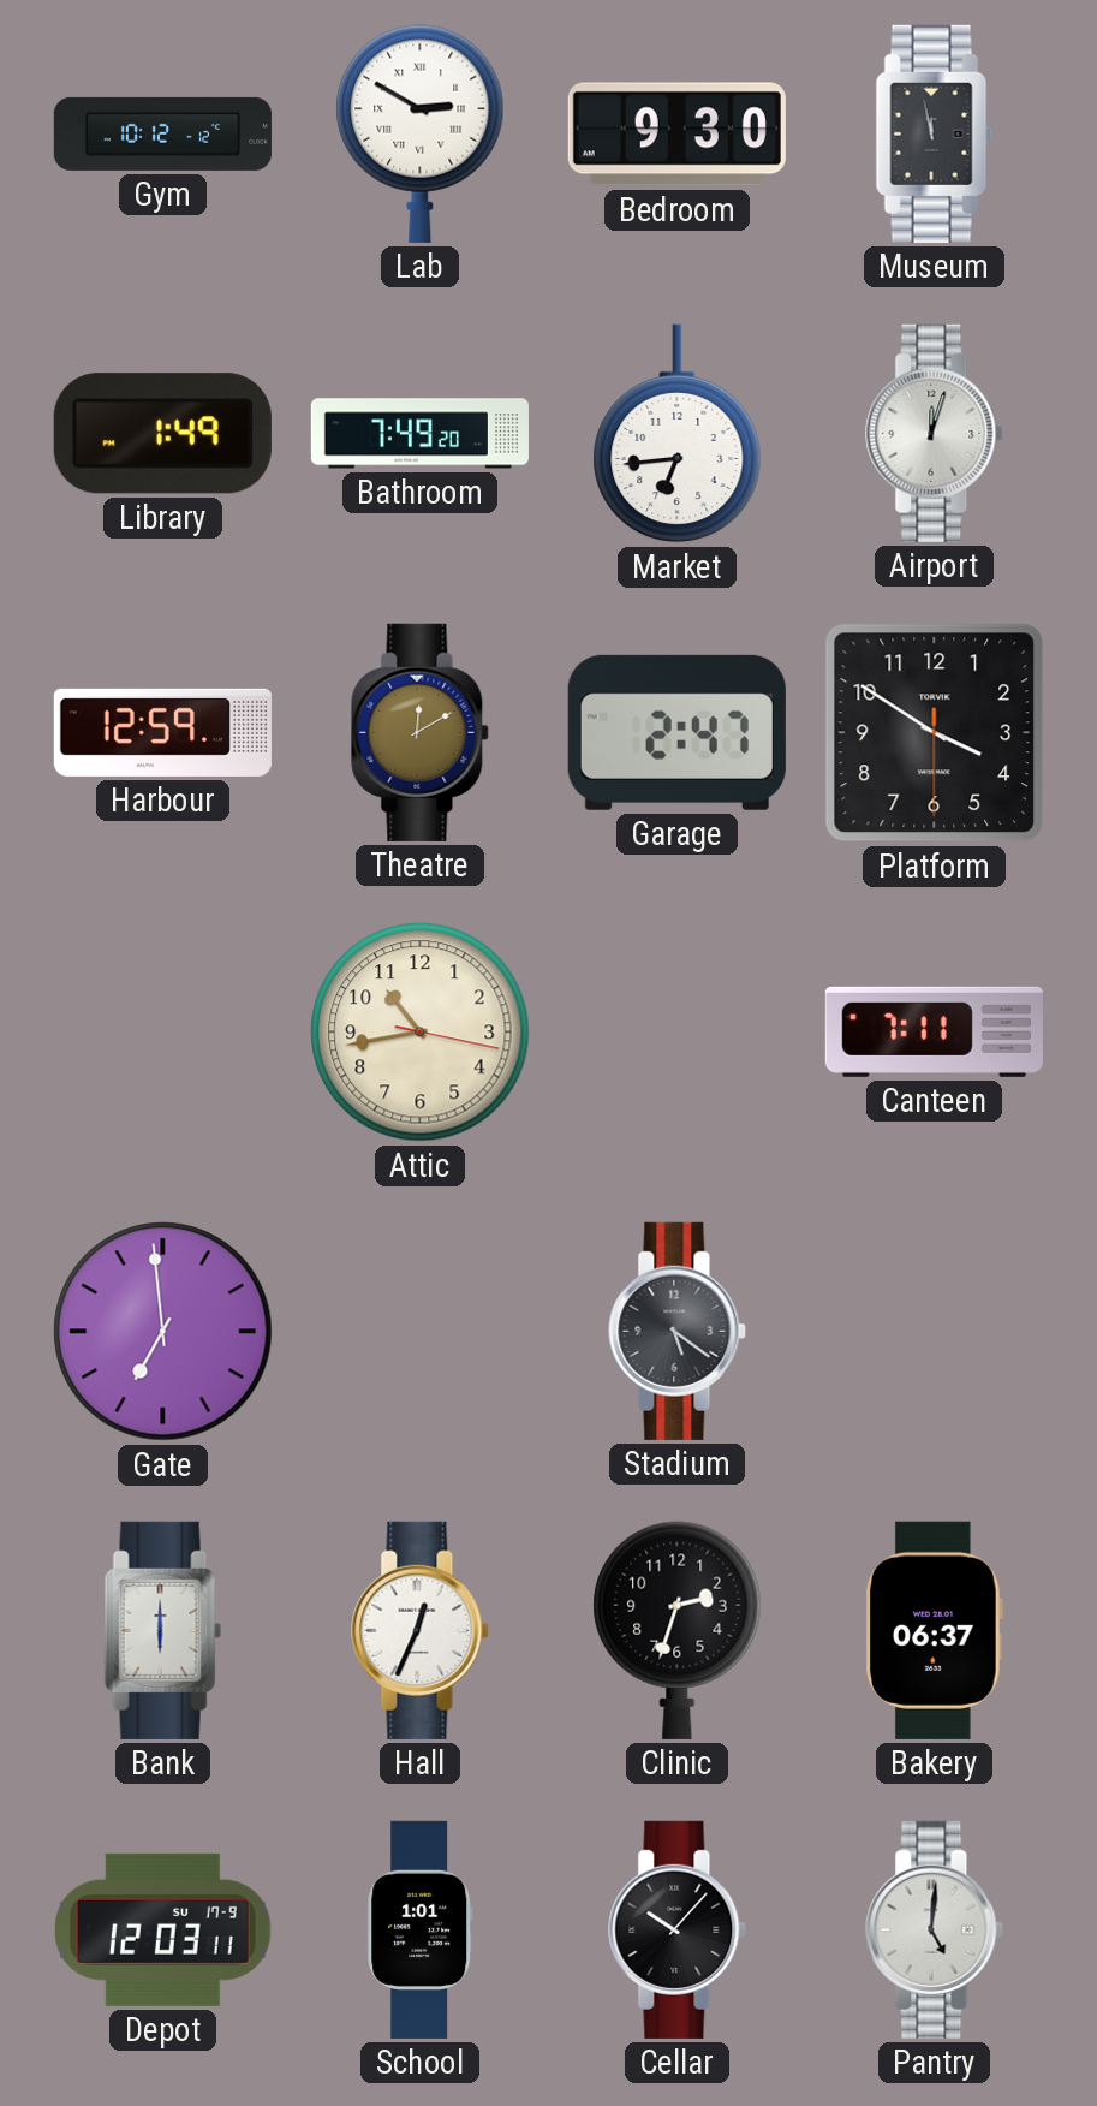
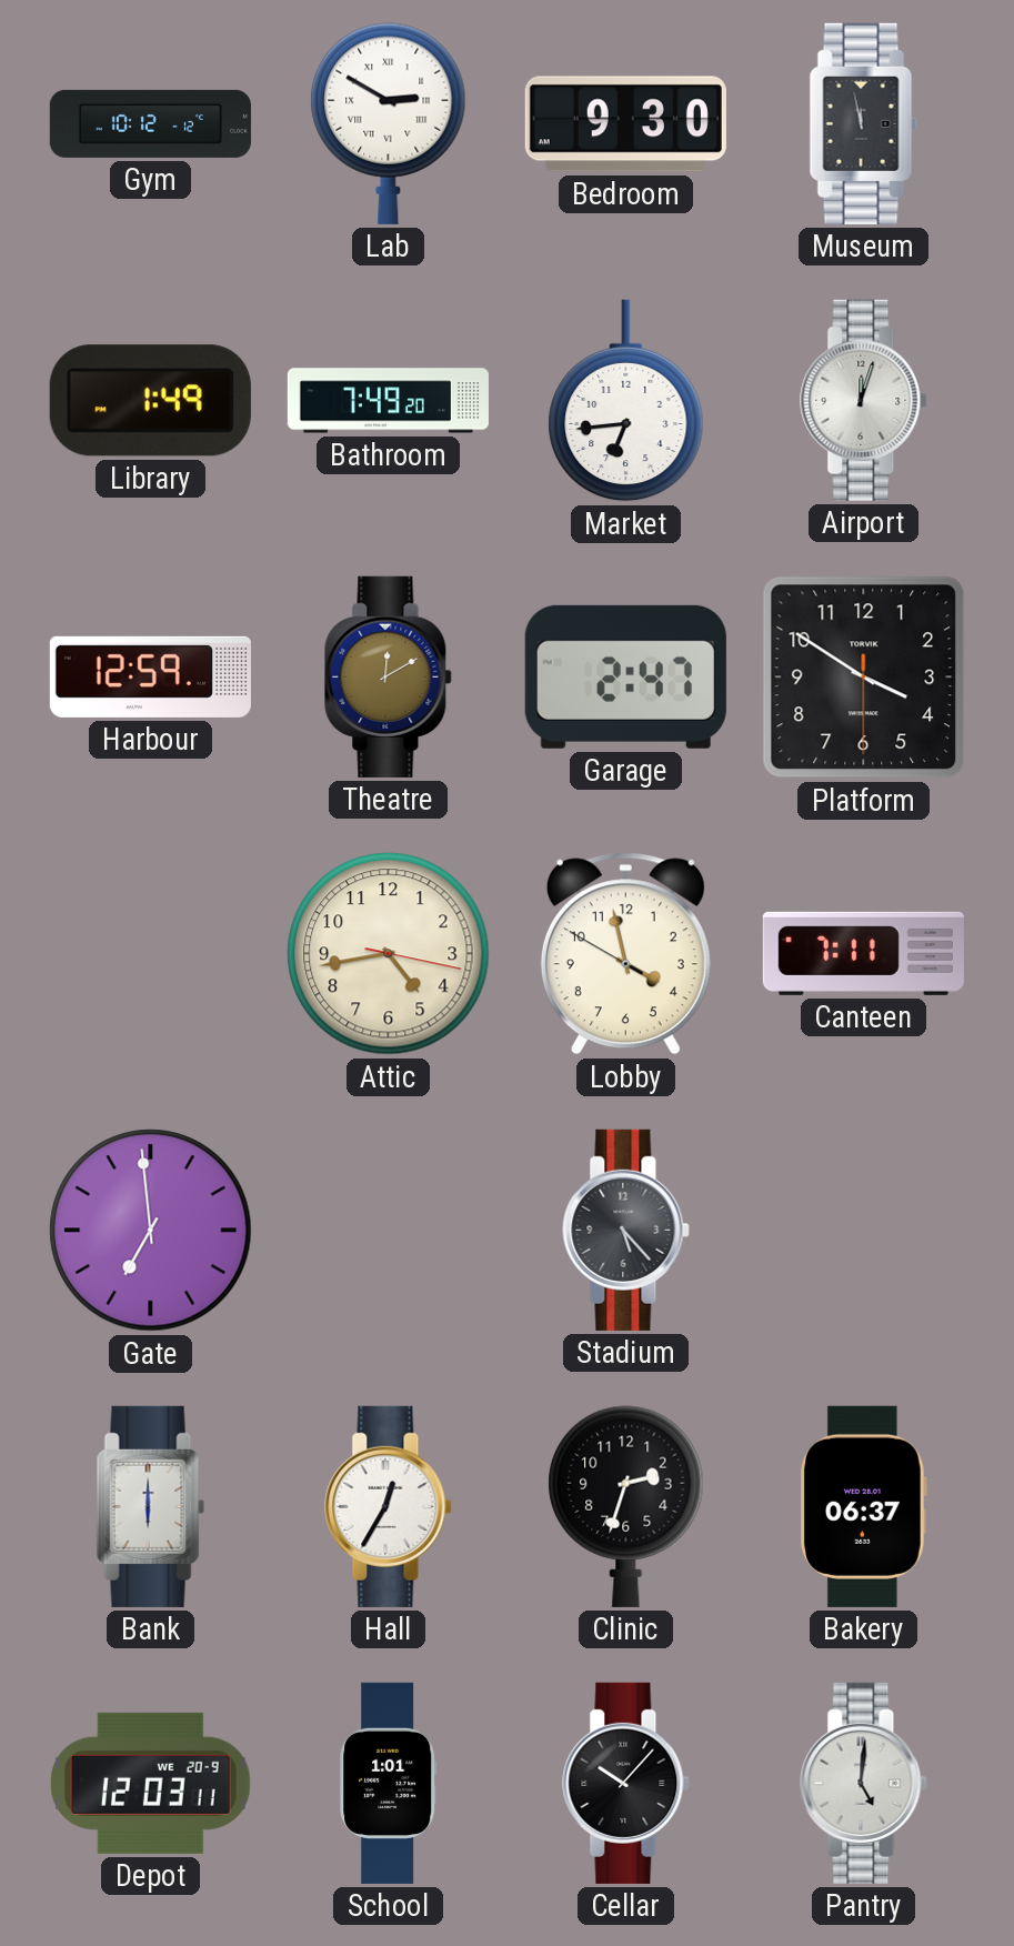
Attic: 10:43 -> 4:43 (389, 954)
Lobby: none -> 3:57 (625, 954)
Stadium: 5:21 -> 5:23 (626, 1230)
Hall: 12:34 -> 12:35 (389, 1506)
Depot date: SU 17-9 -> WE 20-9 (150, 1783)
